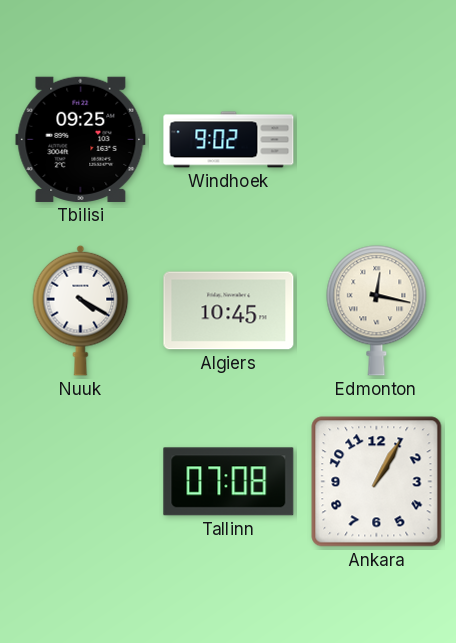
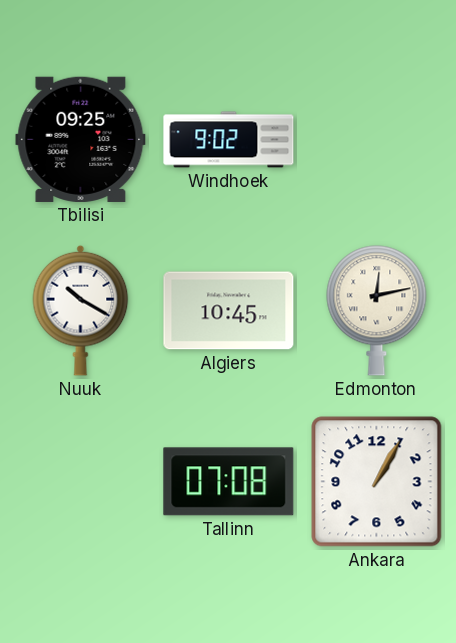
Nuuk: 4:20 -> 10:20 (81, 310)
Edmonton: 12:17 -> 12:13 (377, 311)
